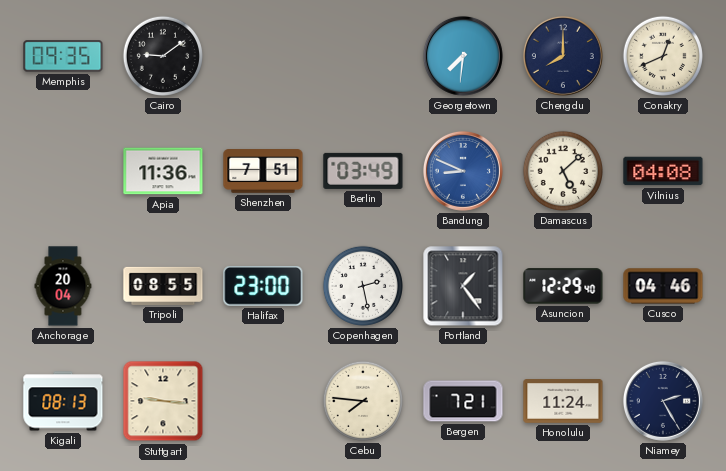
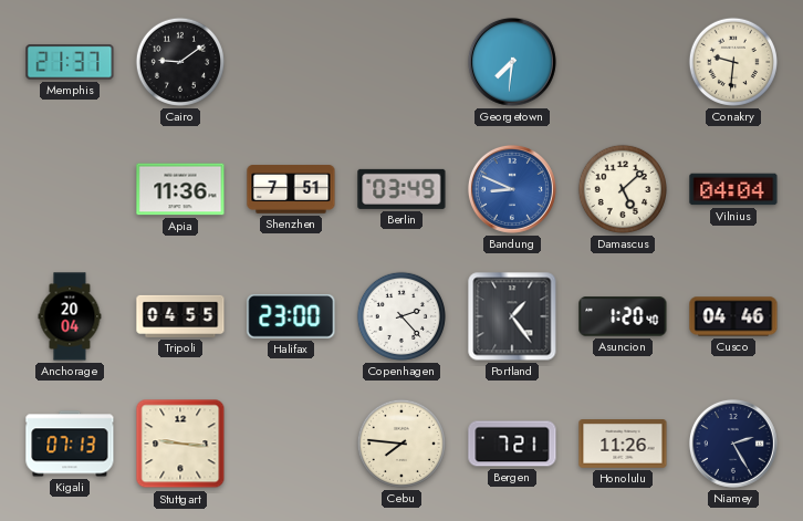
Memphis: 09:35 -> 21:37 (70, 62)
Chengdu: 8:00 -> none (563, 56)
Conakry: 12:41 -> 9:31 (733, 62)
Vilnius: 04:08 -> 04:04 (733, 189)
Tripoli: 08:55 -> 04:55 (180, 316)
Copenhagen: 2:28 -> 2:23 (401, 316)
Asuncion: 12:29 -> 1:20 (623, 316)
Kigali: 08:13 -> 07:13 (70, 444)
Honolulu: 11:24 -> 11:26 (623, 444)
